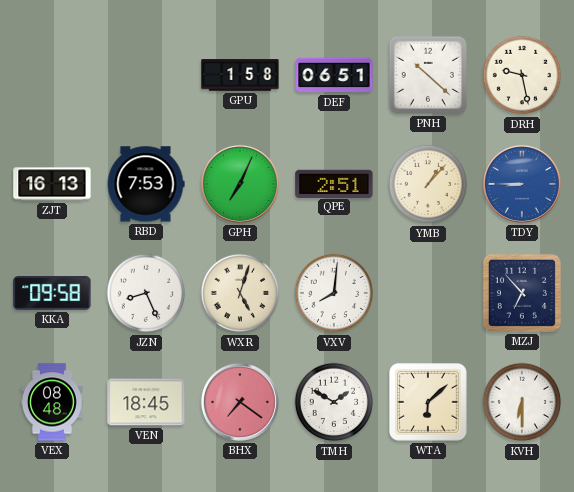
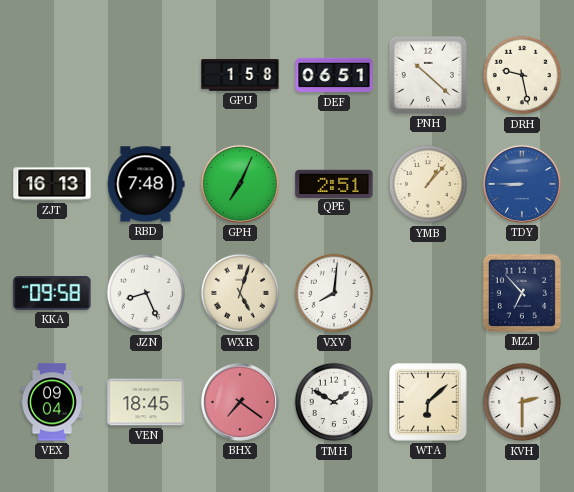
RBD: 7:53 -> 7:48 (146, 184)
VEX: 08:48 -> 09:04 (53, 402)
KVH: 6:30 -> 2:30 (522, 402)
